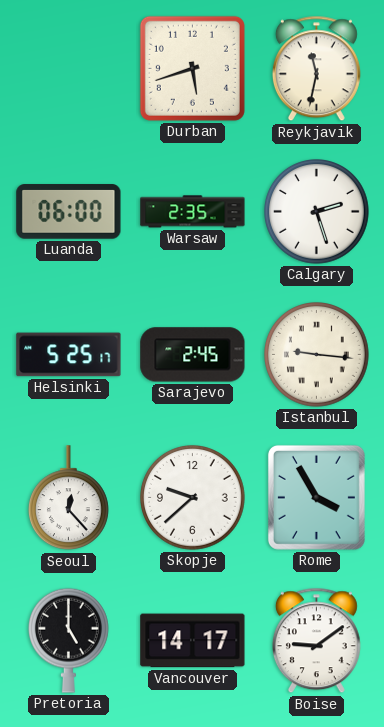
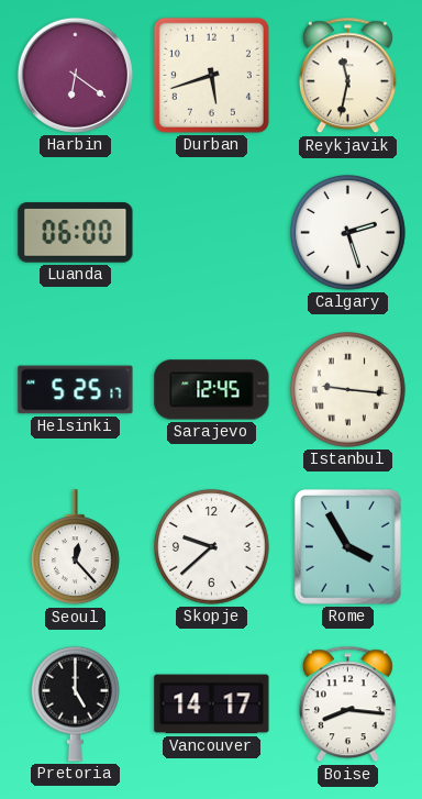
Harbin: none -> 6:21 (75, 75)
Warsaw: 2:35 -> none (193, 212)
Sarajevo: 2:45 -> 12:45 (212, 390)
Boise: 9:09 -> 8:16 (347, 704)
